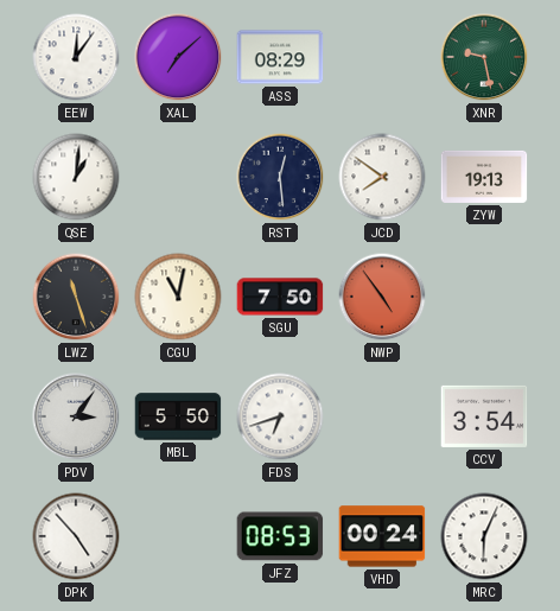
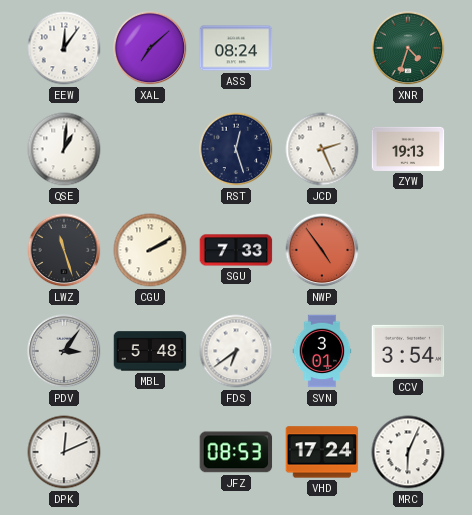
ASS: 08:29 -> 08:24 (236, 48)
XNR: 9:28 -> 4:33 (408, 48)
RST: 12:29 -> 12:27 (236, 149)
JCD: 7:51 -> 2:26 (322, 149)
CGU: 11:02 -> 2:10 (150, 250)
SGU: 7:50 -> 7:33 (236, 250)
MBL: 5:50 -> 5:48 (150, 351)
FDS: 6:42 -> 6:39 (236, 351)
SVN: none -> 3:01 (322, 351)
DPK: 4:53 -> 12:11 (64, 452)
VHD: 00:24 -> 17:24 (322, 452)
